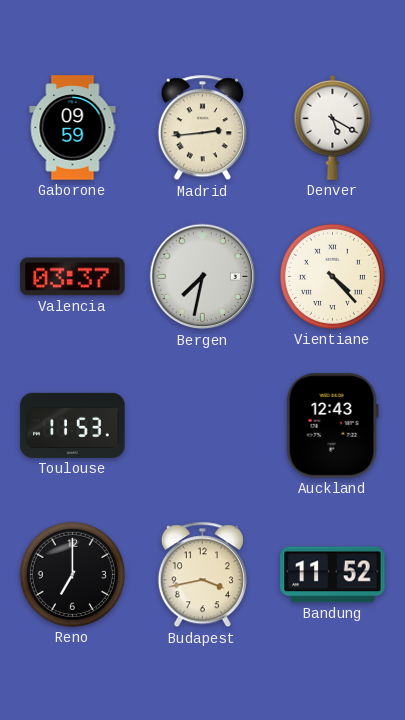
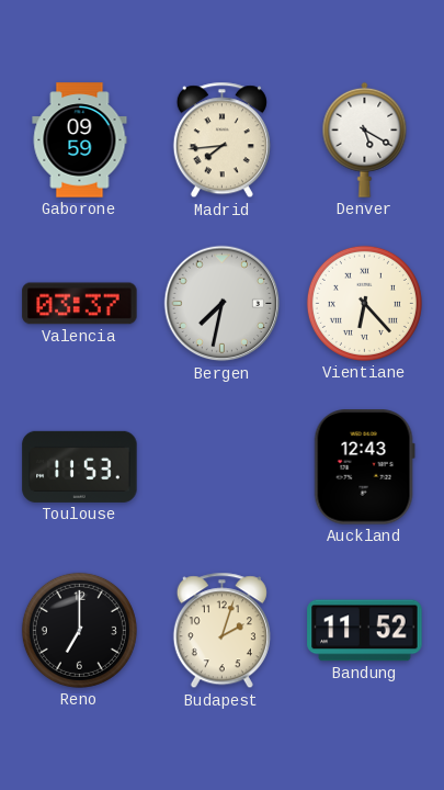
Madrid: 2:44 -> 7:44 (221, 140)
Vientiane: 4:23 -> 6:23 (364, 303)
Budapest: 3:43 -> 2:03 (221, 631)
